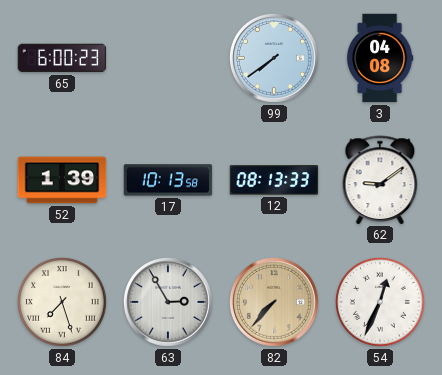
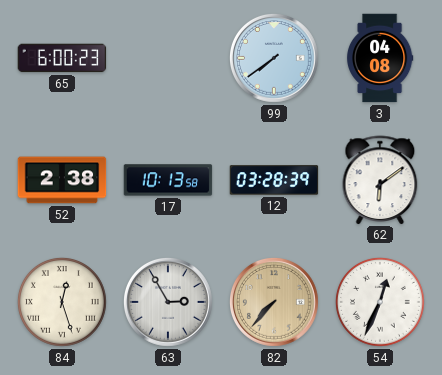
52: 1:39 -> 2:38 (62, 180)
12: 08:13 -> 03:28 (274, 180)
62: 9:09 -> 6:09 (380, 180)
84: 7:27 -> 12:27 (63, 303)
